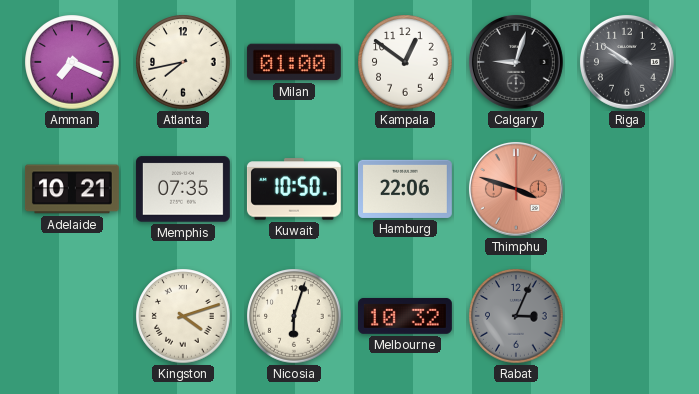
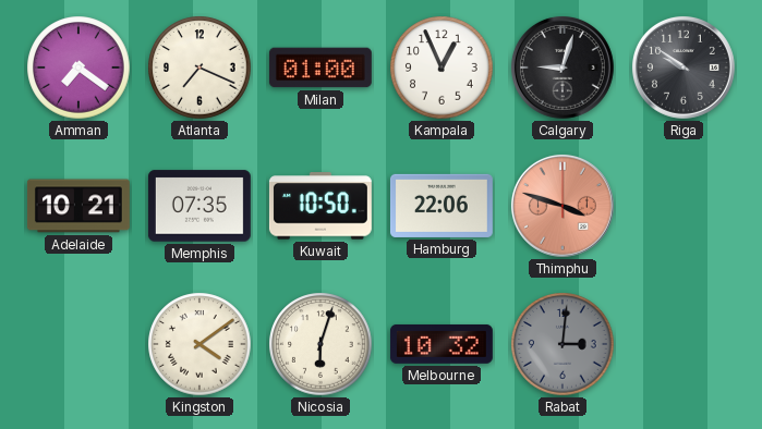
Amman: 7:19 -> 7:21 (78, 68)
Atlanta: 7:43 -> 7:19 (199, 68)
Kampala: 12:51 -> 12:56 (442, 68)
Kingston: 4:12 -> 4:09 (199, 344)
Rabat: 3:04 -> 3:01 (563, 344)
